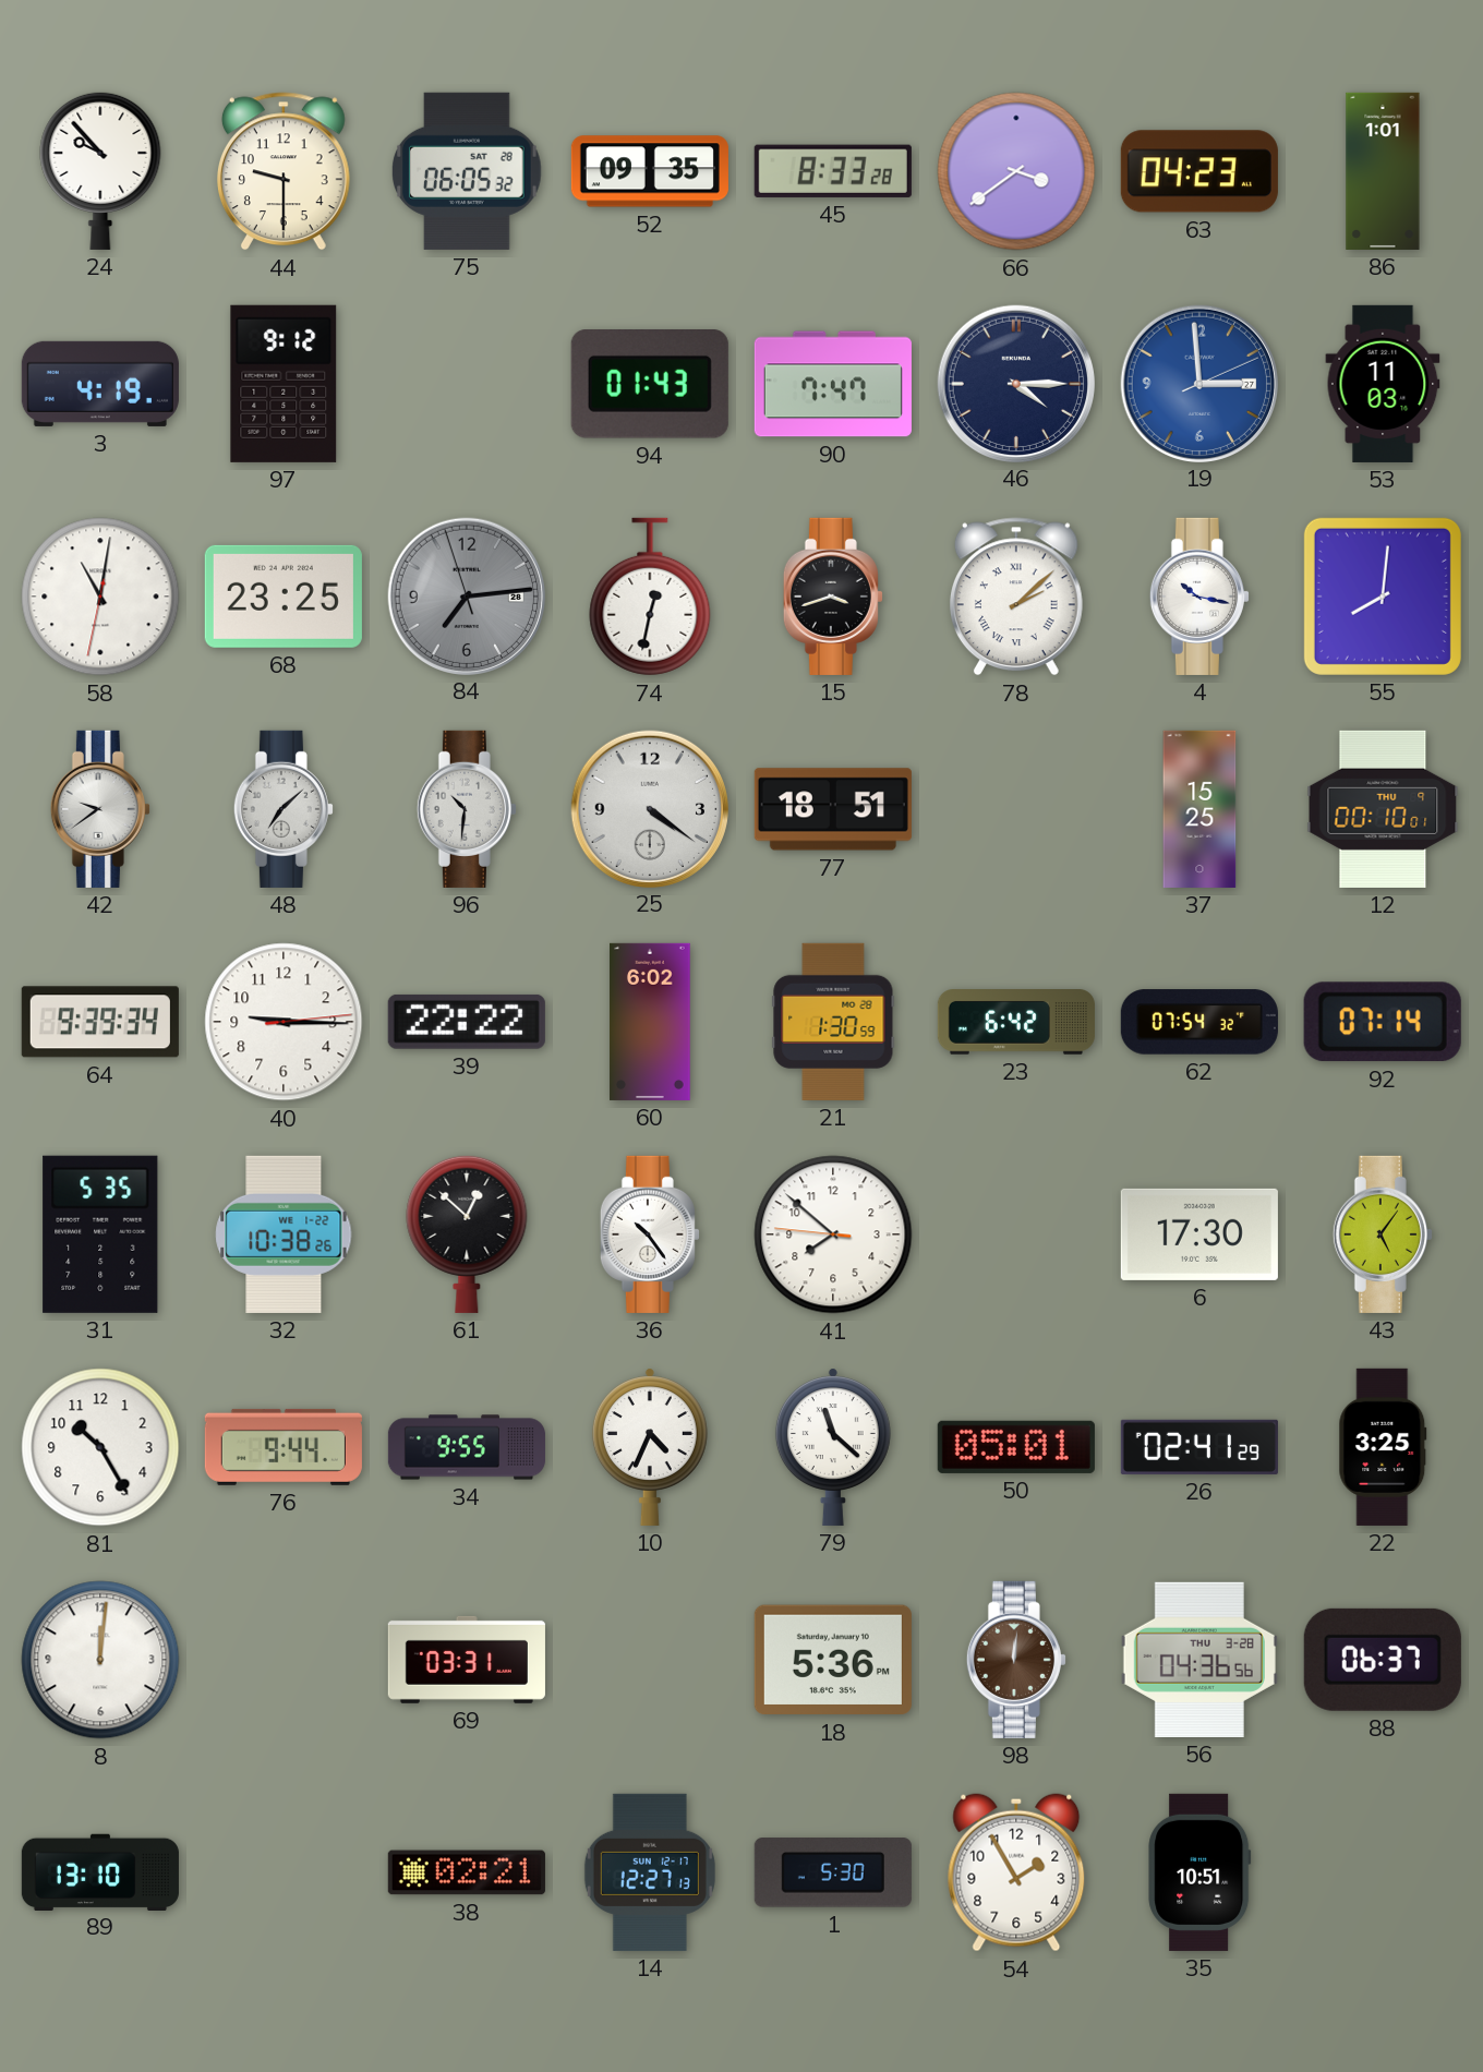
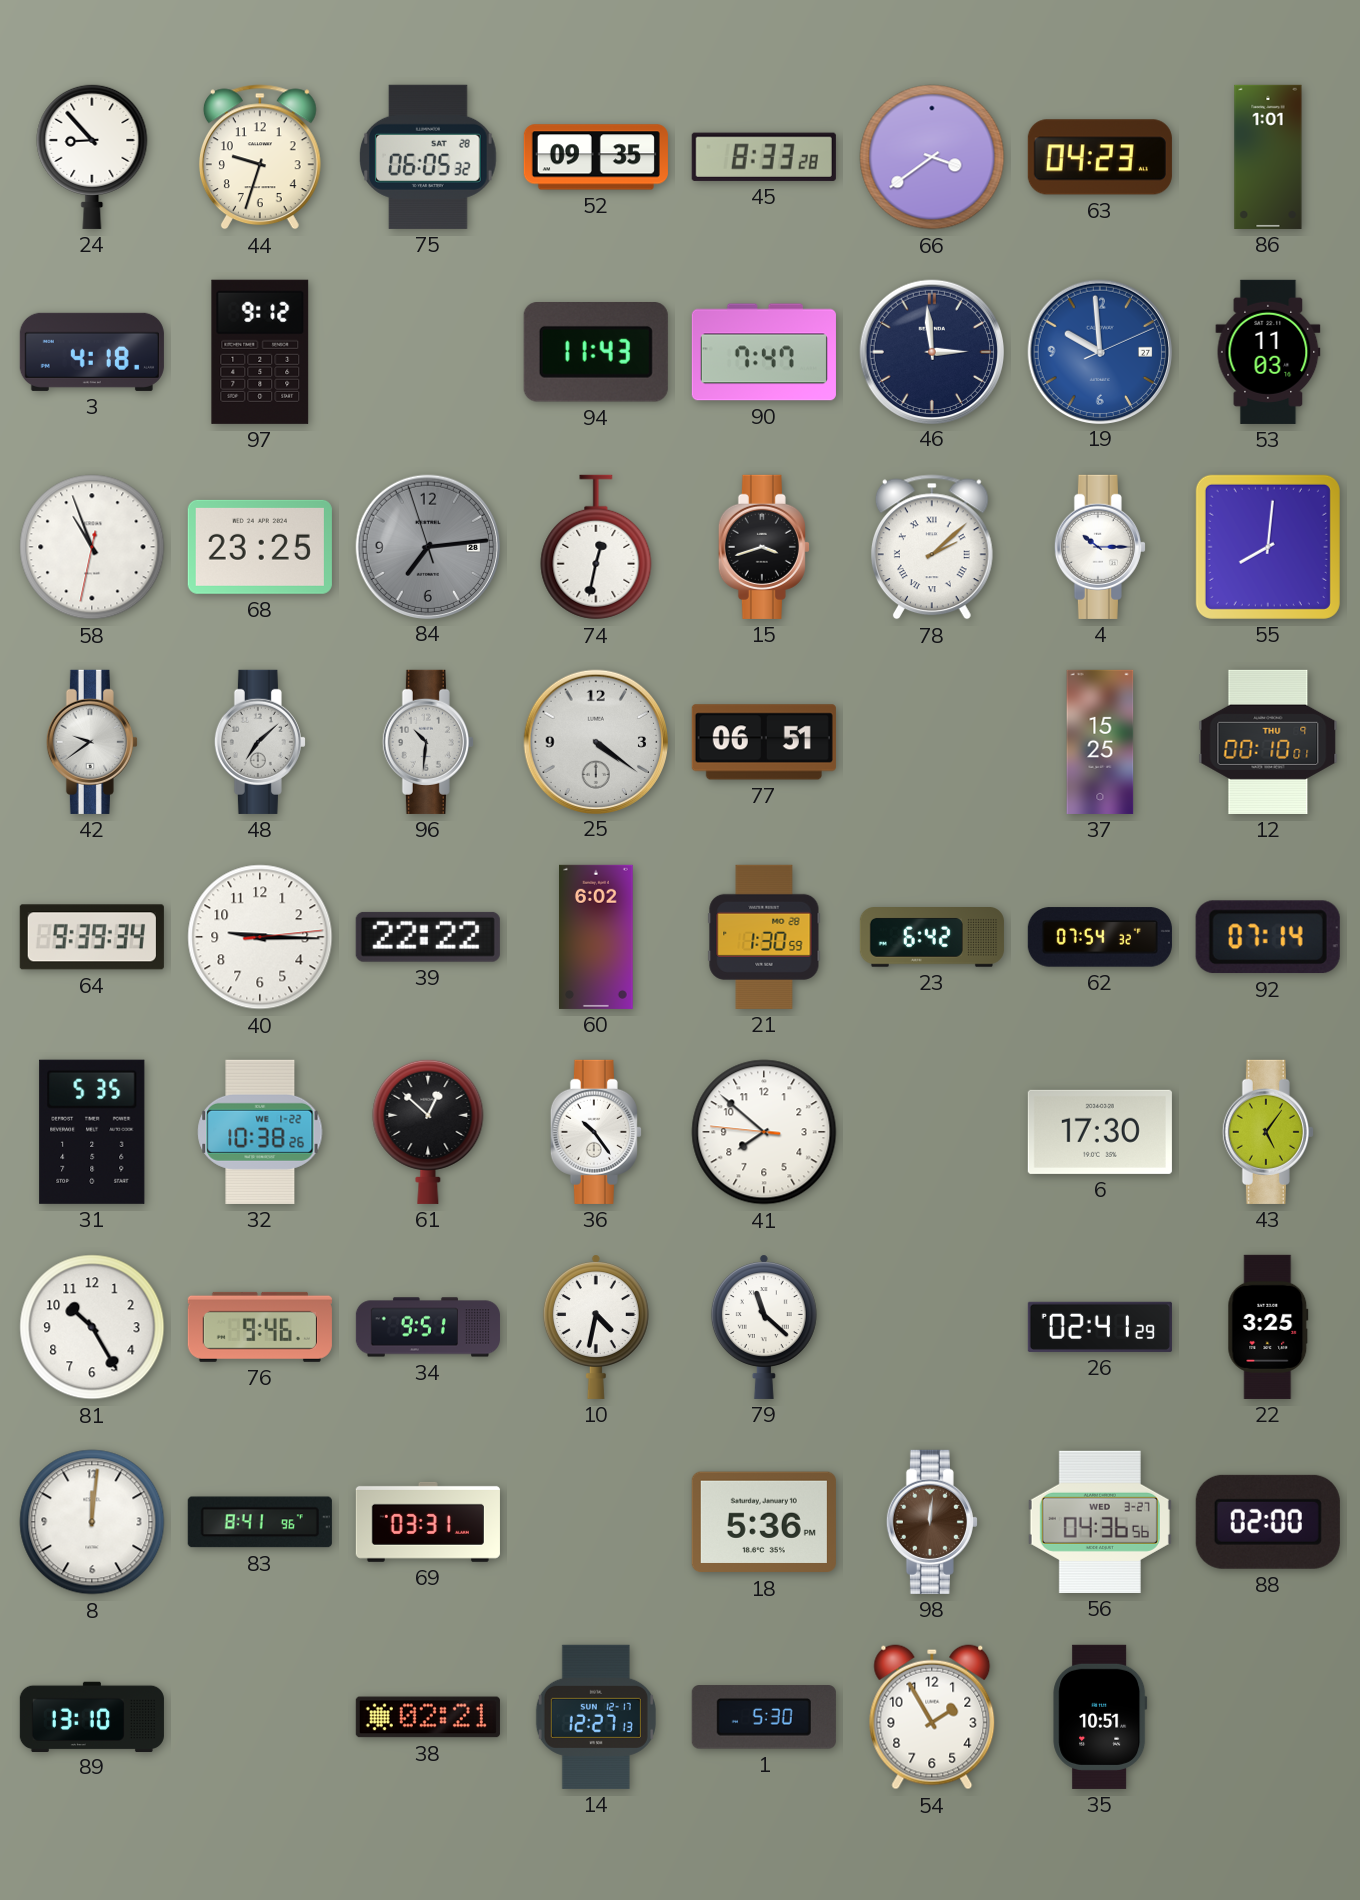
24: 9:53 -> 8:53 (92, 156)
44: 9:30 -> 9:33 (260, 157)
3: 4:19 -> 4:18 (92, 352)
94: 01:43 -> 11:43 (596, 353)
46: 4:15 -> 2:59 (931, 351)
19: 2:59 -> 9:59 (1099, 351)
58: 11:01 -> 10:56 (92, 547)
4: 10:17 -> 10:15 (1100, 547)
77: 18:51 -> 06:51 (764, 742)
76: 9:44 -> 9:46 (260, 1327)
34: 9:55 -> 9:51 (428, 1327)
10: 4:34 -> 4:32 (596, 1327)
50: 05:01 -> none (1016, 1447)
83: none -> 8:41 (260, 1522)
56 date: THU 3-28 -> WED 3-27 (1100, 1522)
88: 06:37 -> 02:00 (1268, 1522)
